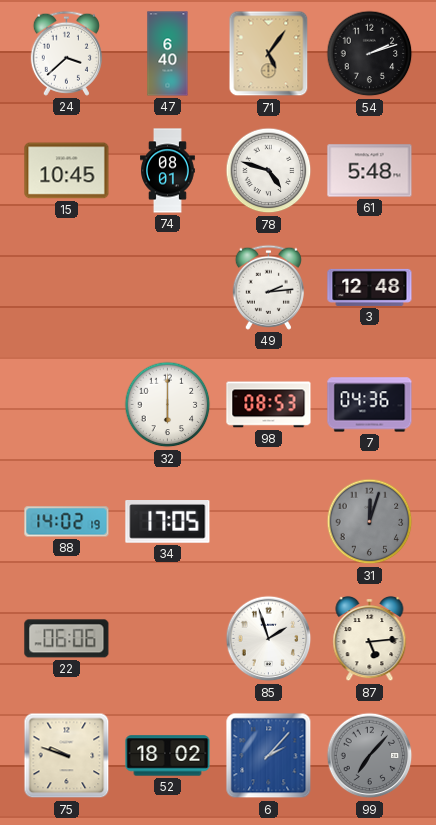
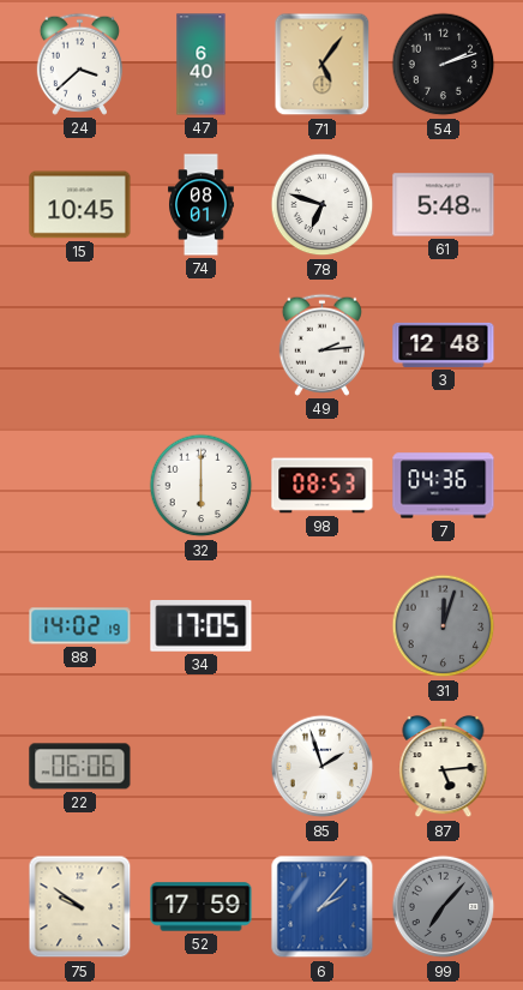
78: 4:48 -> 6:48 (323, 205)
75: 9:48 -> 9:51 (80, 907)
52: 18:02 -> 17:59 (202, 907)
